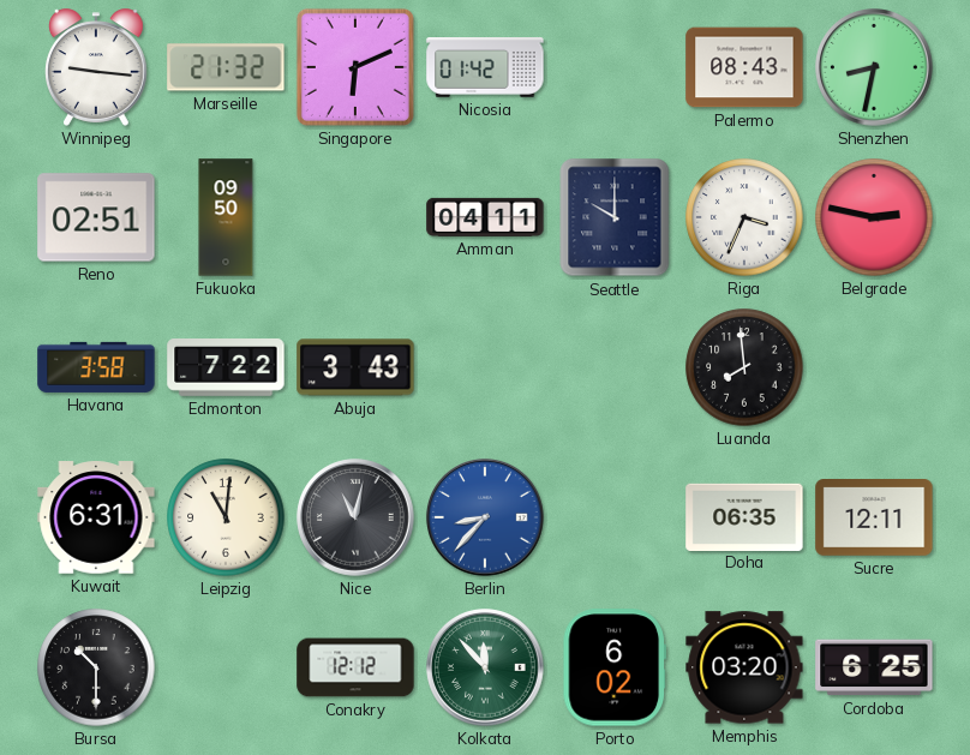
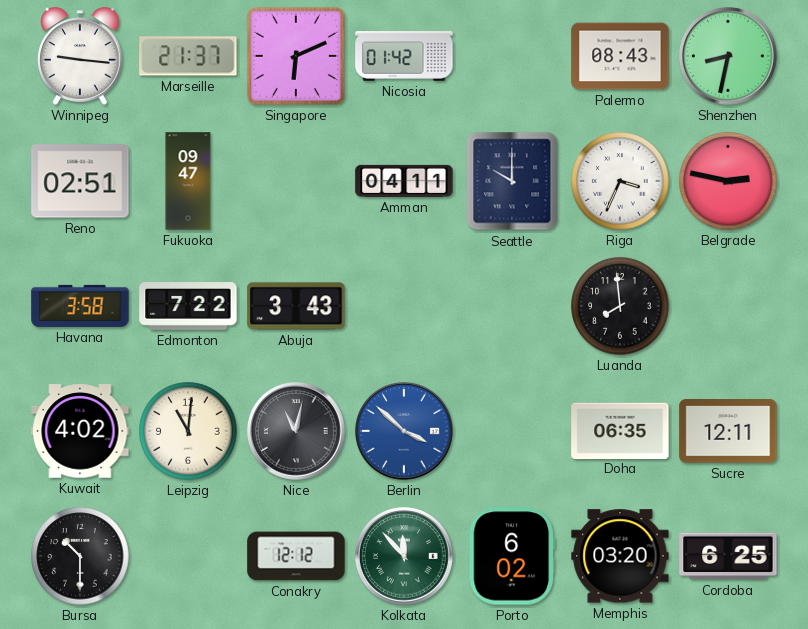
Marseille: 21:32 -> 21:37 (188, 56)
Fukuoka: 09:50 -> 09:47 (188, 181)
Kuwait: 6:31 -> 4:02 (80, 431)
Berlin: 8:37 -> 3:52 (404, 431)
